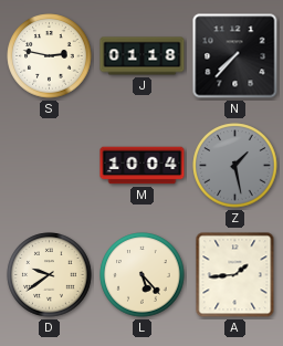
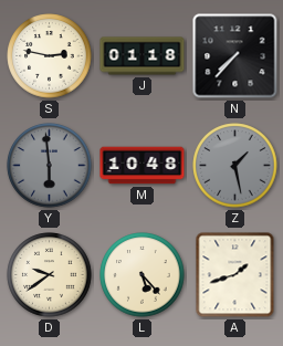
Y: none -> 5:59 (50, 166)
M: 10:04 -> 10:48 (143, 166)
A: 1:44 -> 1:42 (235, 275)
